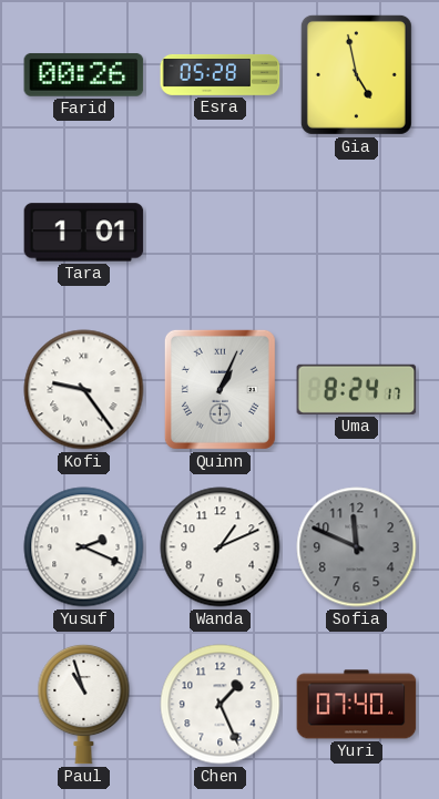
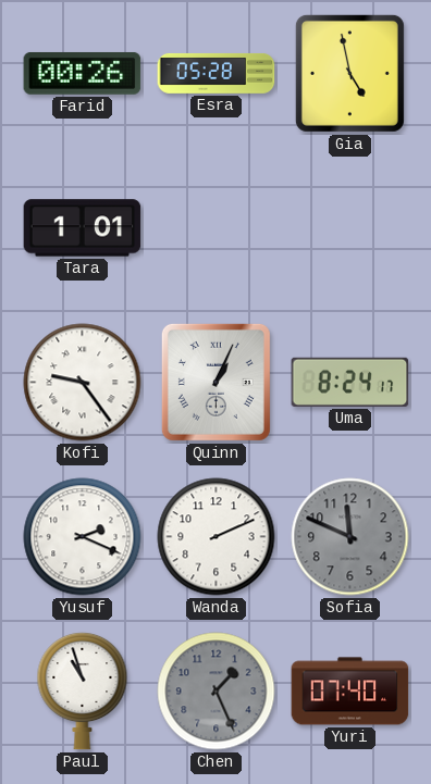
Wanda: 1:11 -> 2:11 (217, 537)
Chen dial: white -> grey (217, 692)
